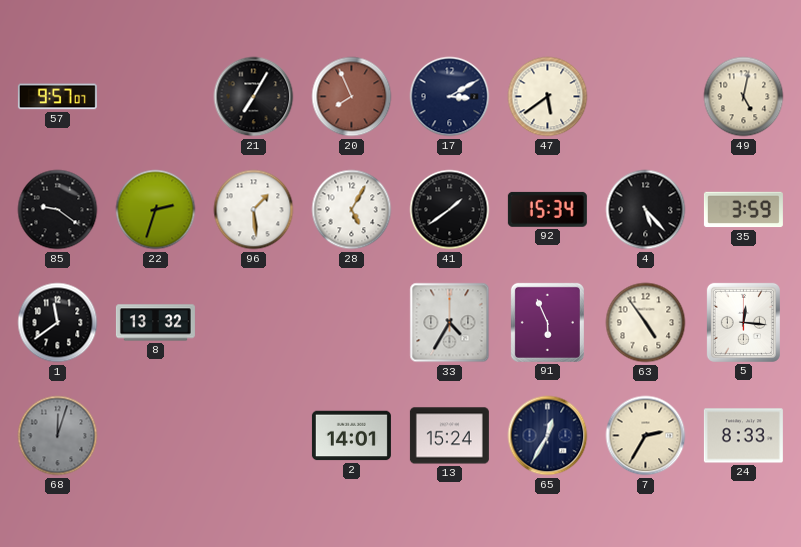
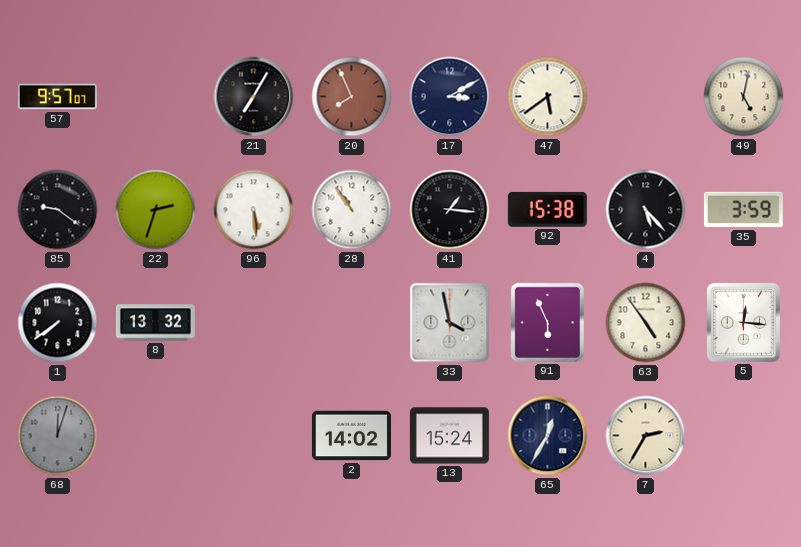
96: 1:29 -> 5:29 (254, 210)
28: 5:05 -> 10:54 (352, 210)
41: 1:39 -> 1:16 (450, 210)
92: 15:34 -> 15:38 (547, 209)
1: 11:39 -> 7:39 (58, 323)
33: 4:35 -> 3:58 (450, 323)
2: 14:01 -> 14:02 (351, 436)
24: 8:33 -> none (743, 436)
